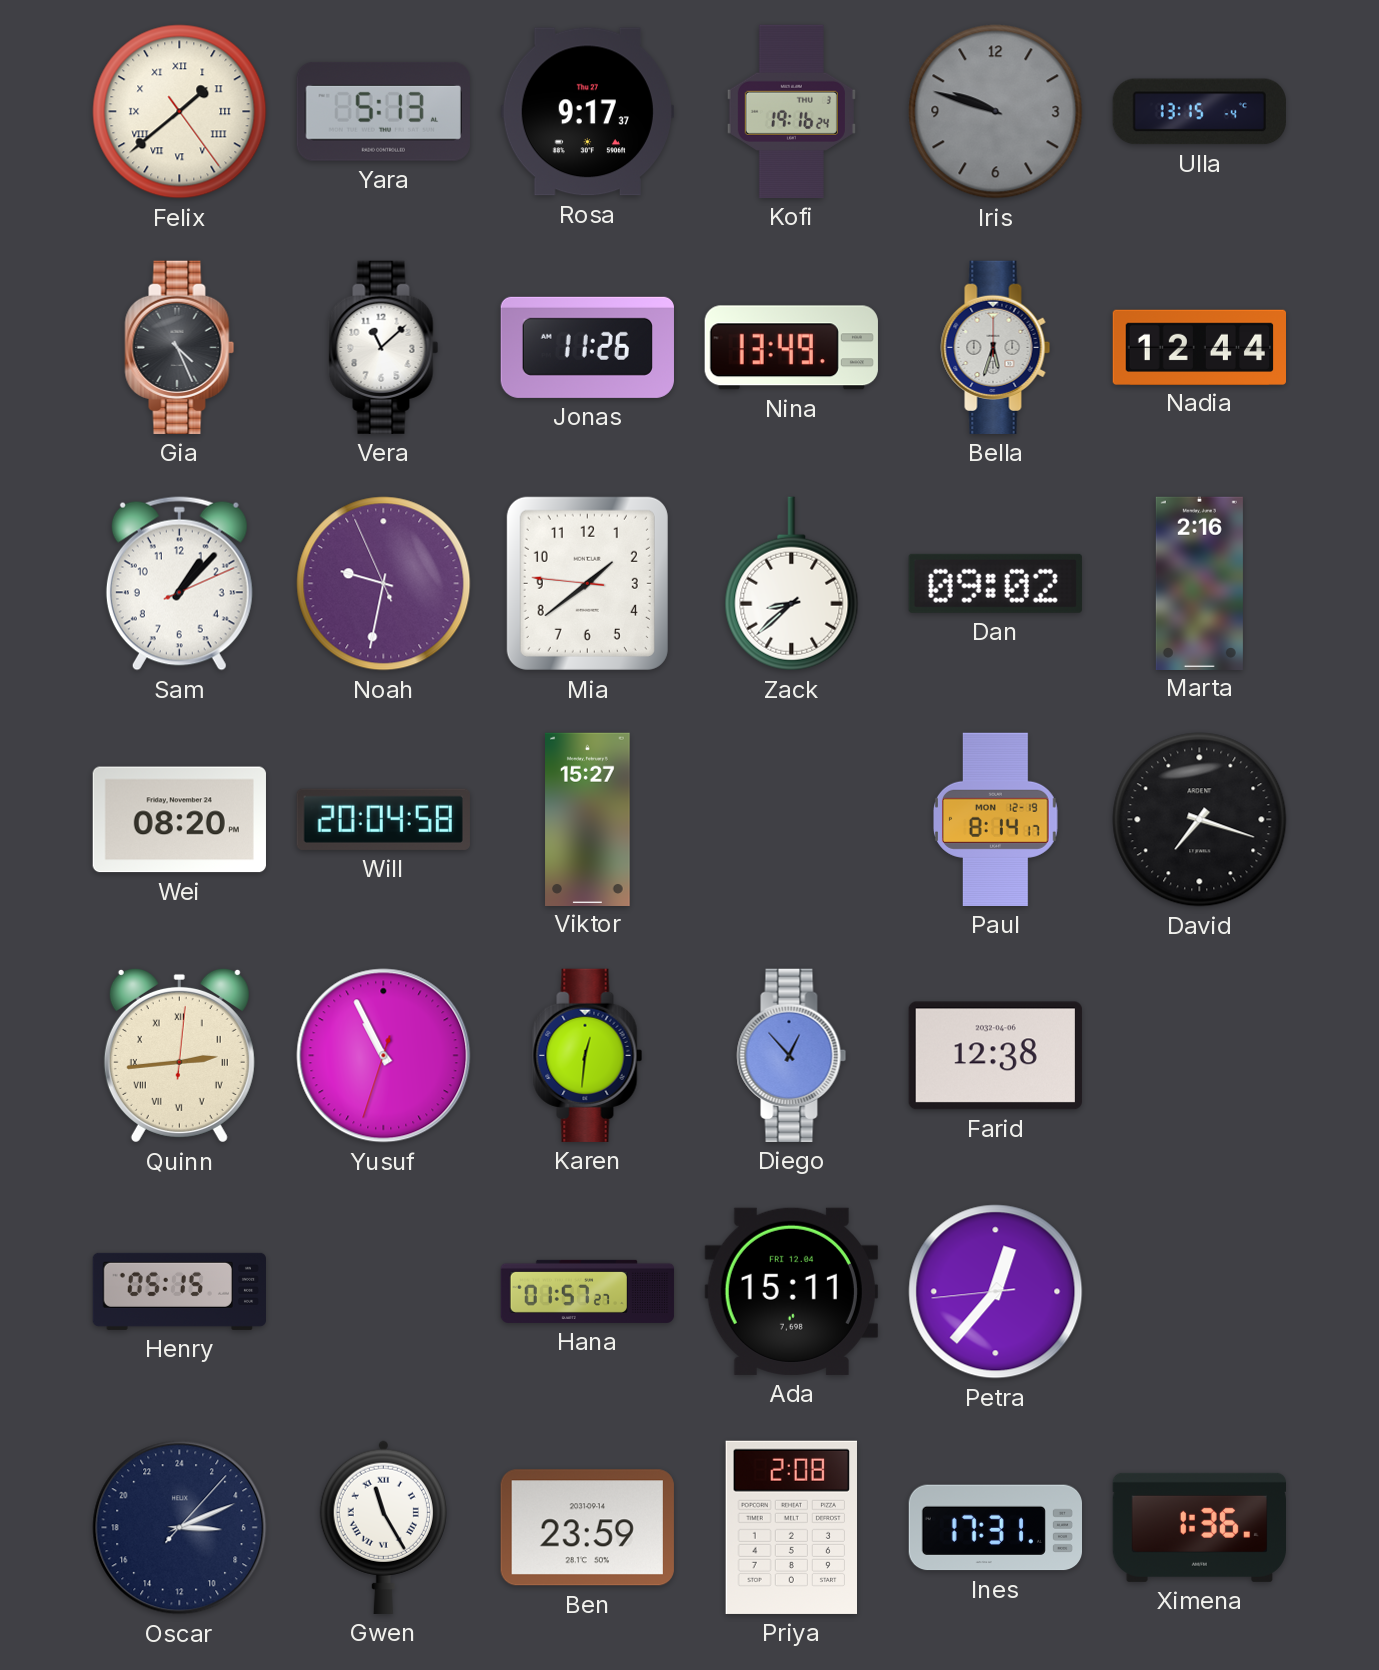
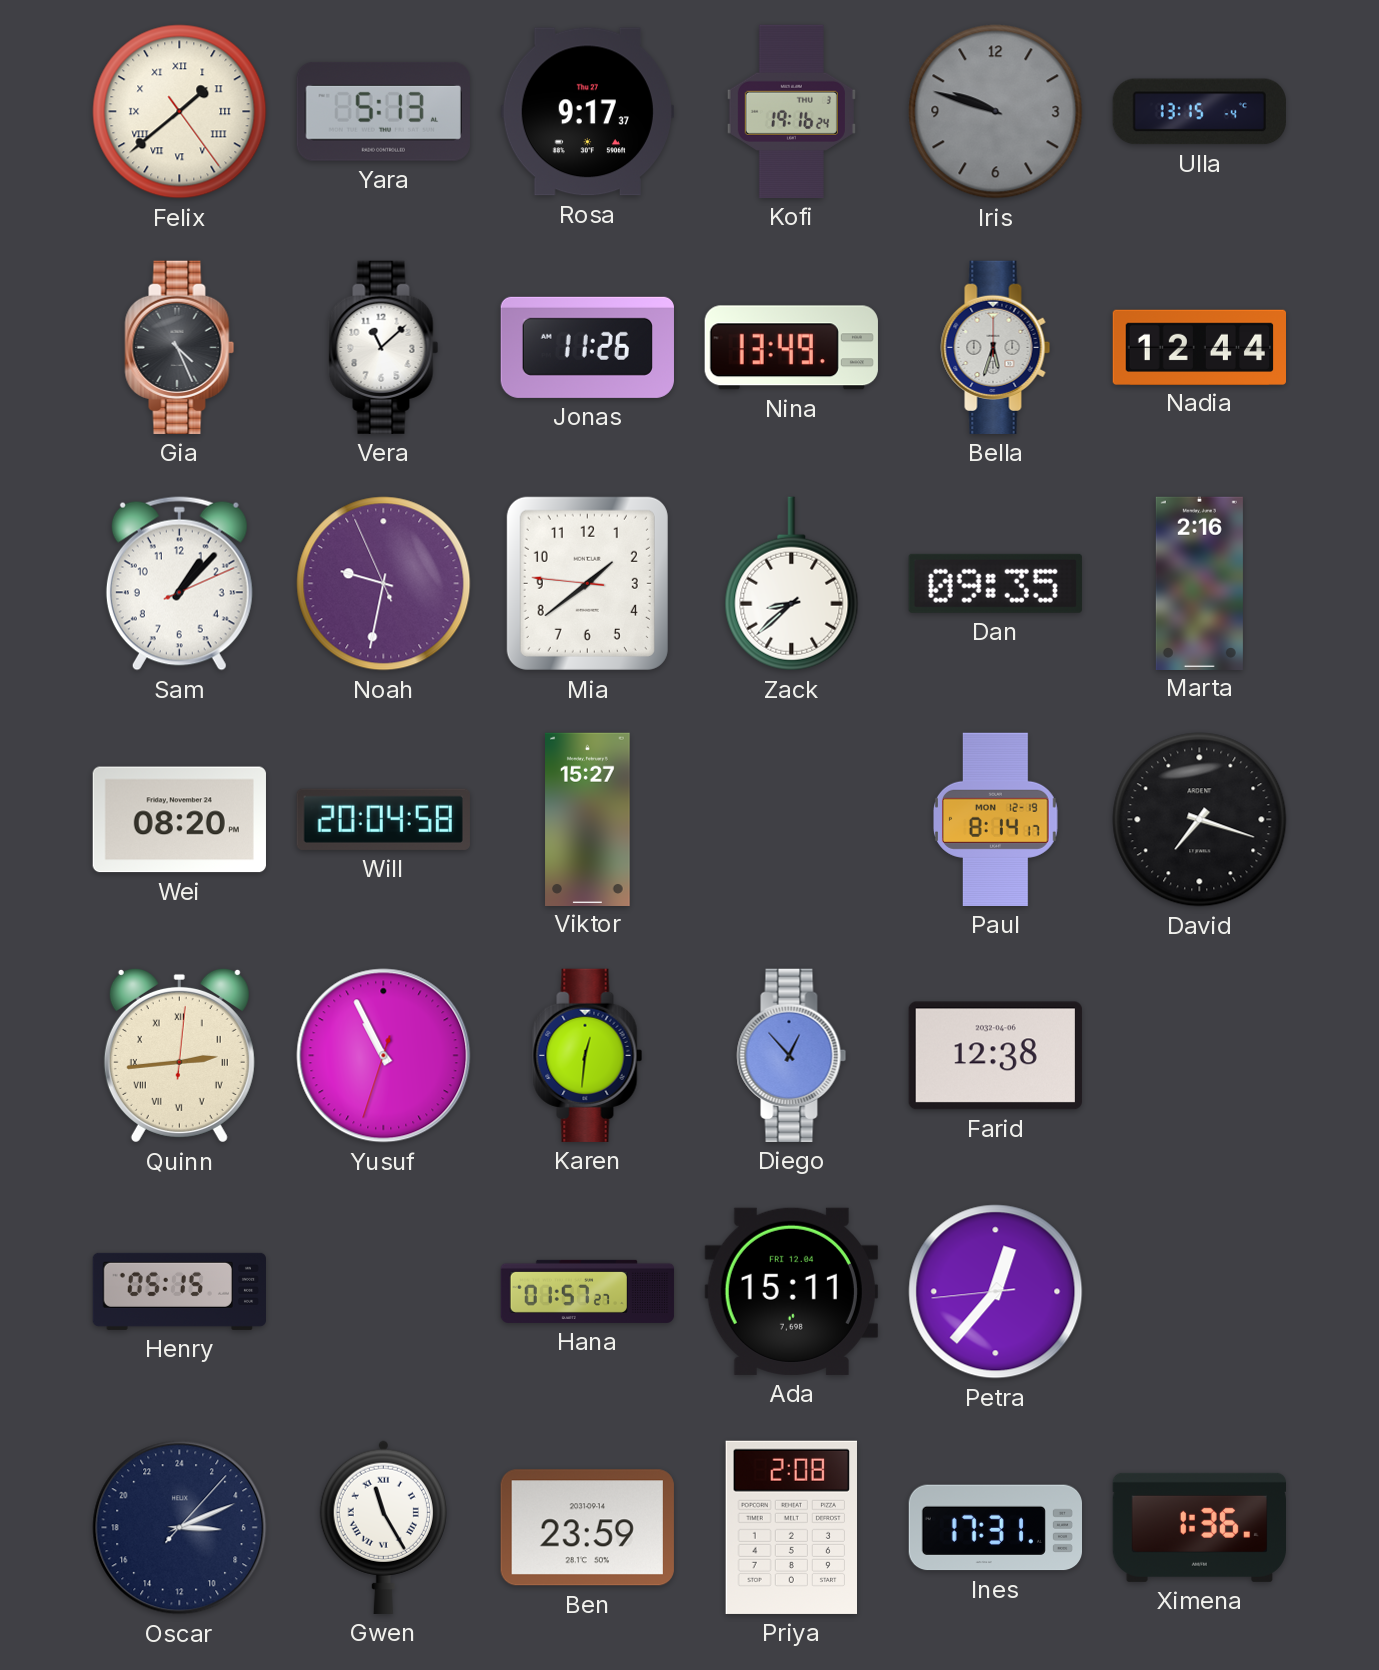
Dan: 09:02 -> 09:35 (995, 583)
